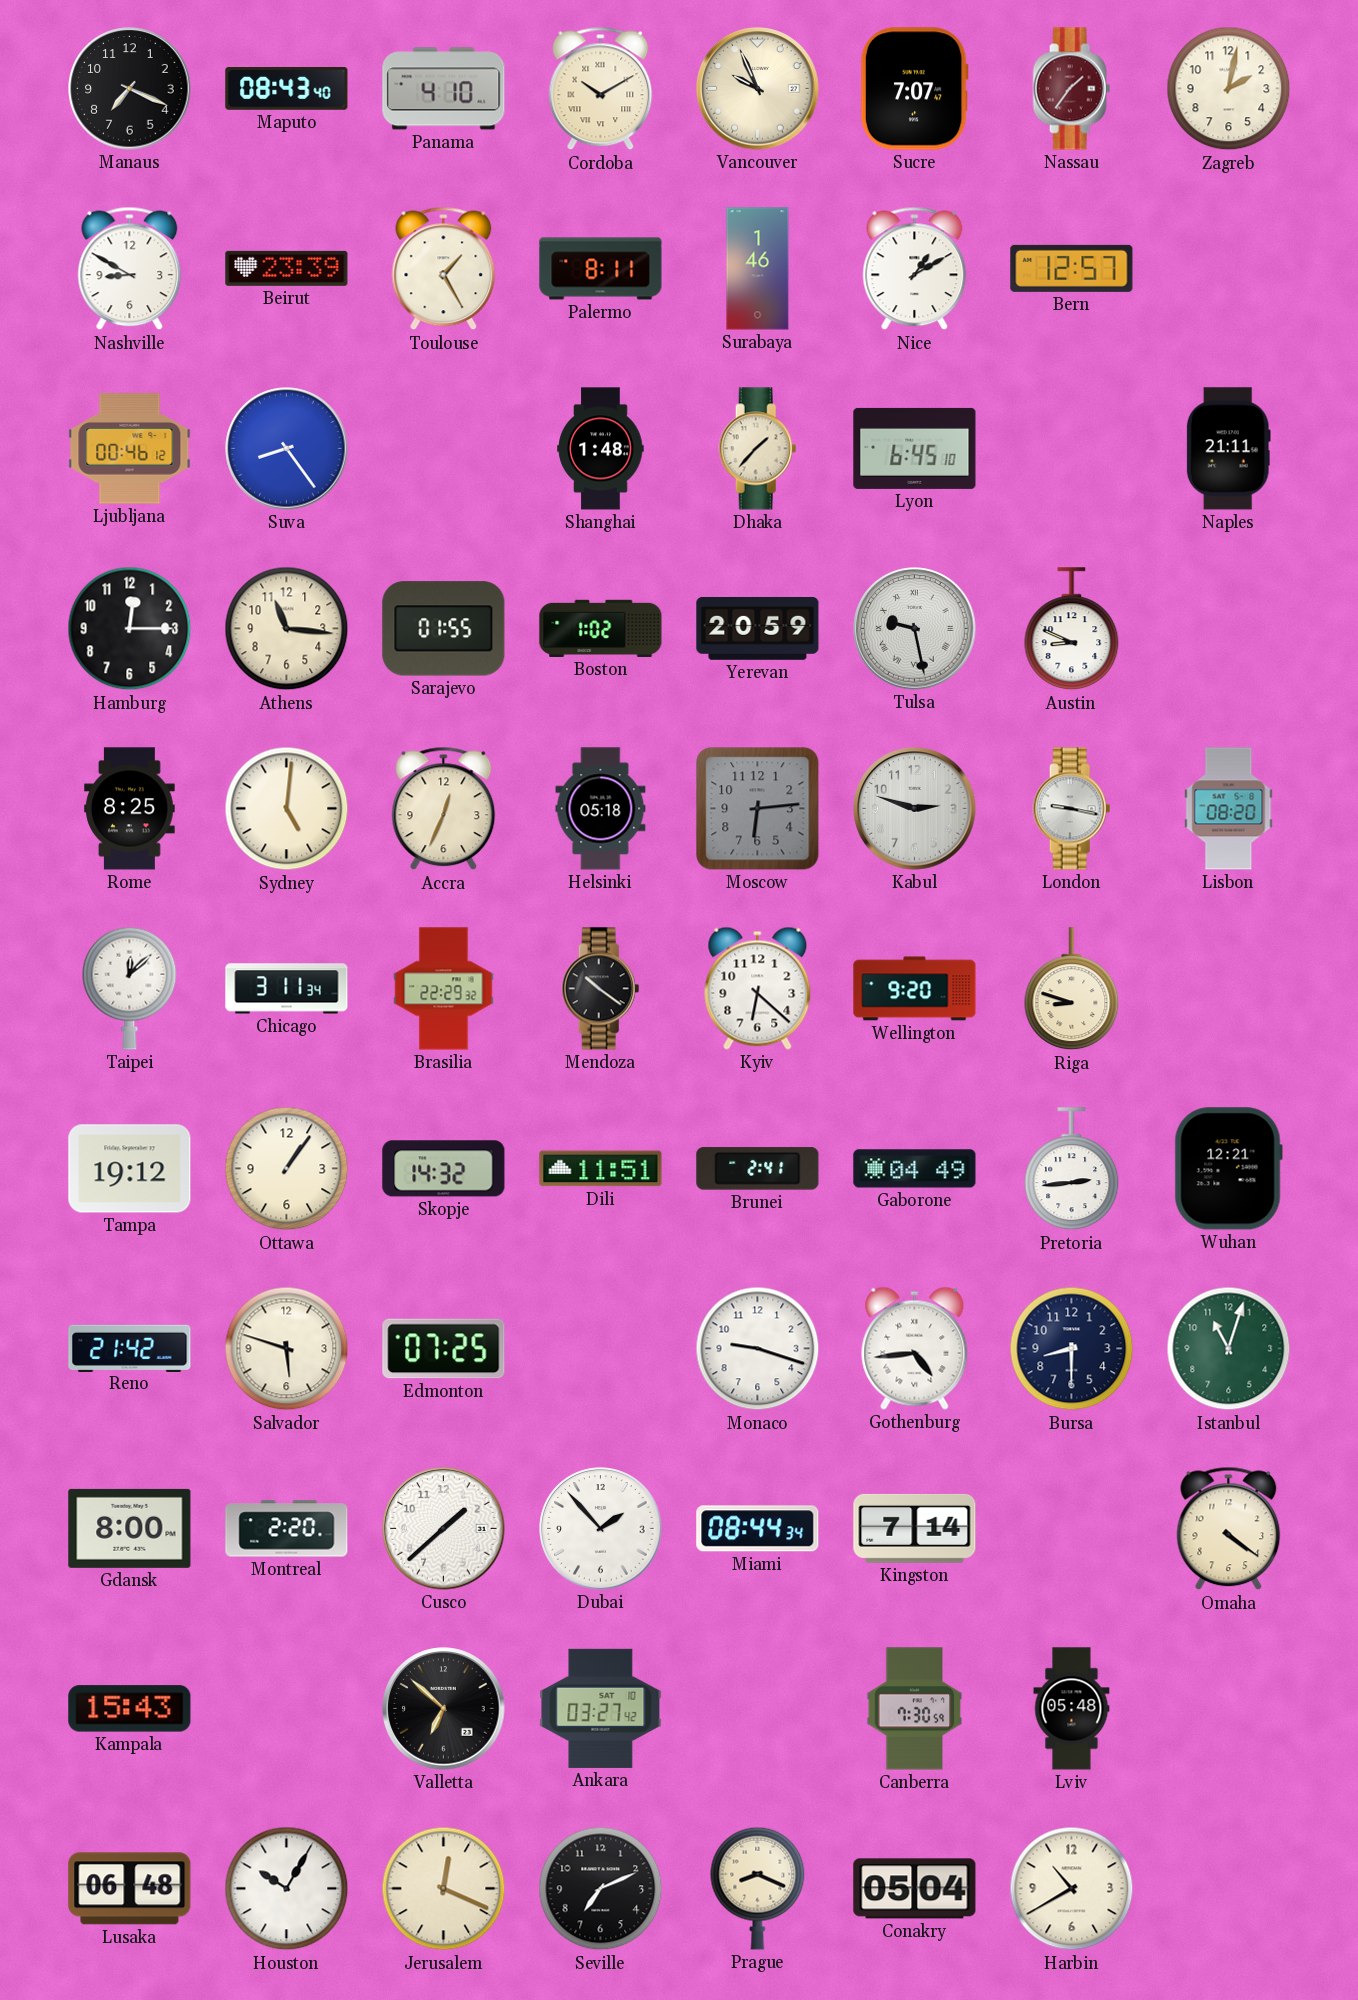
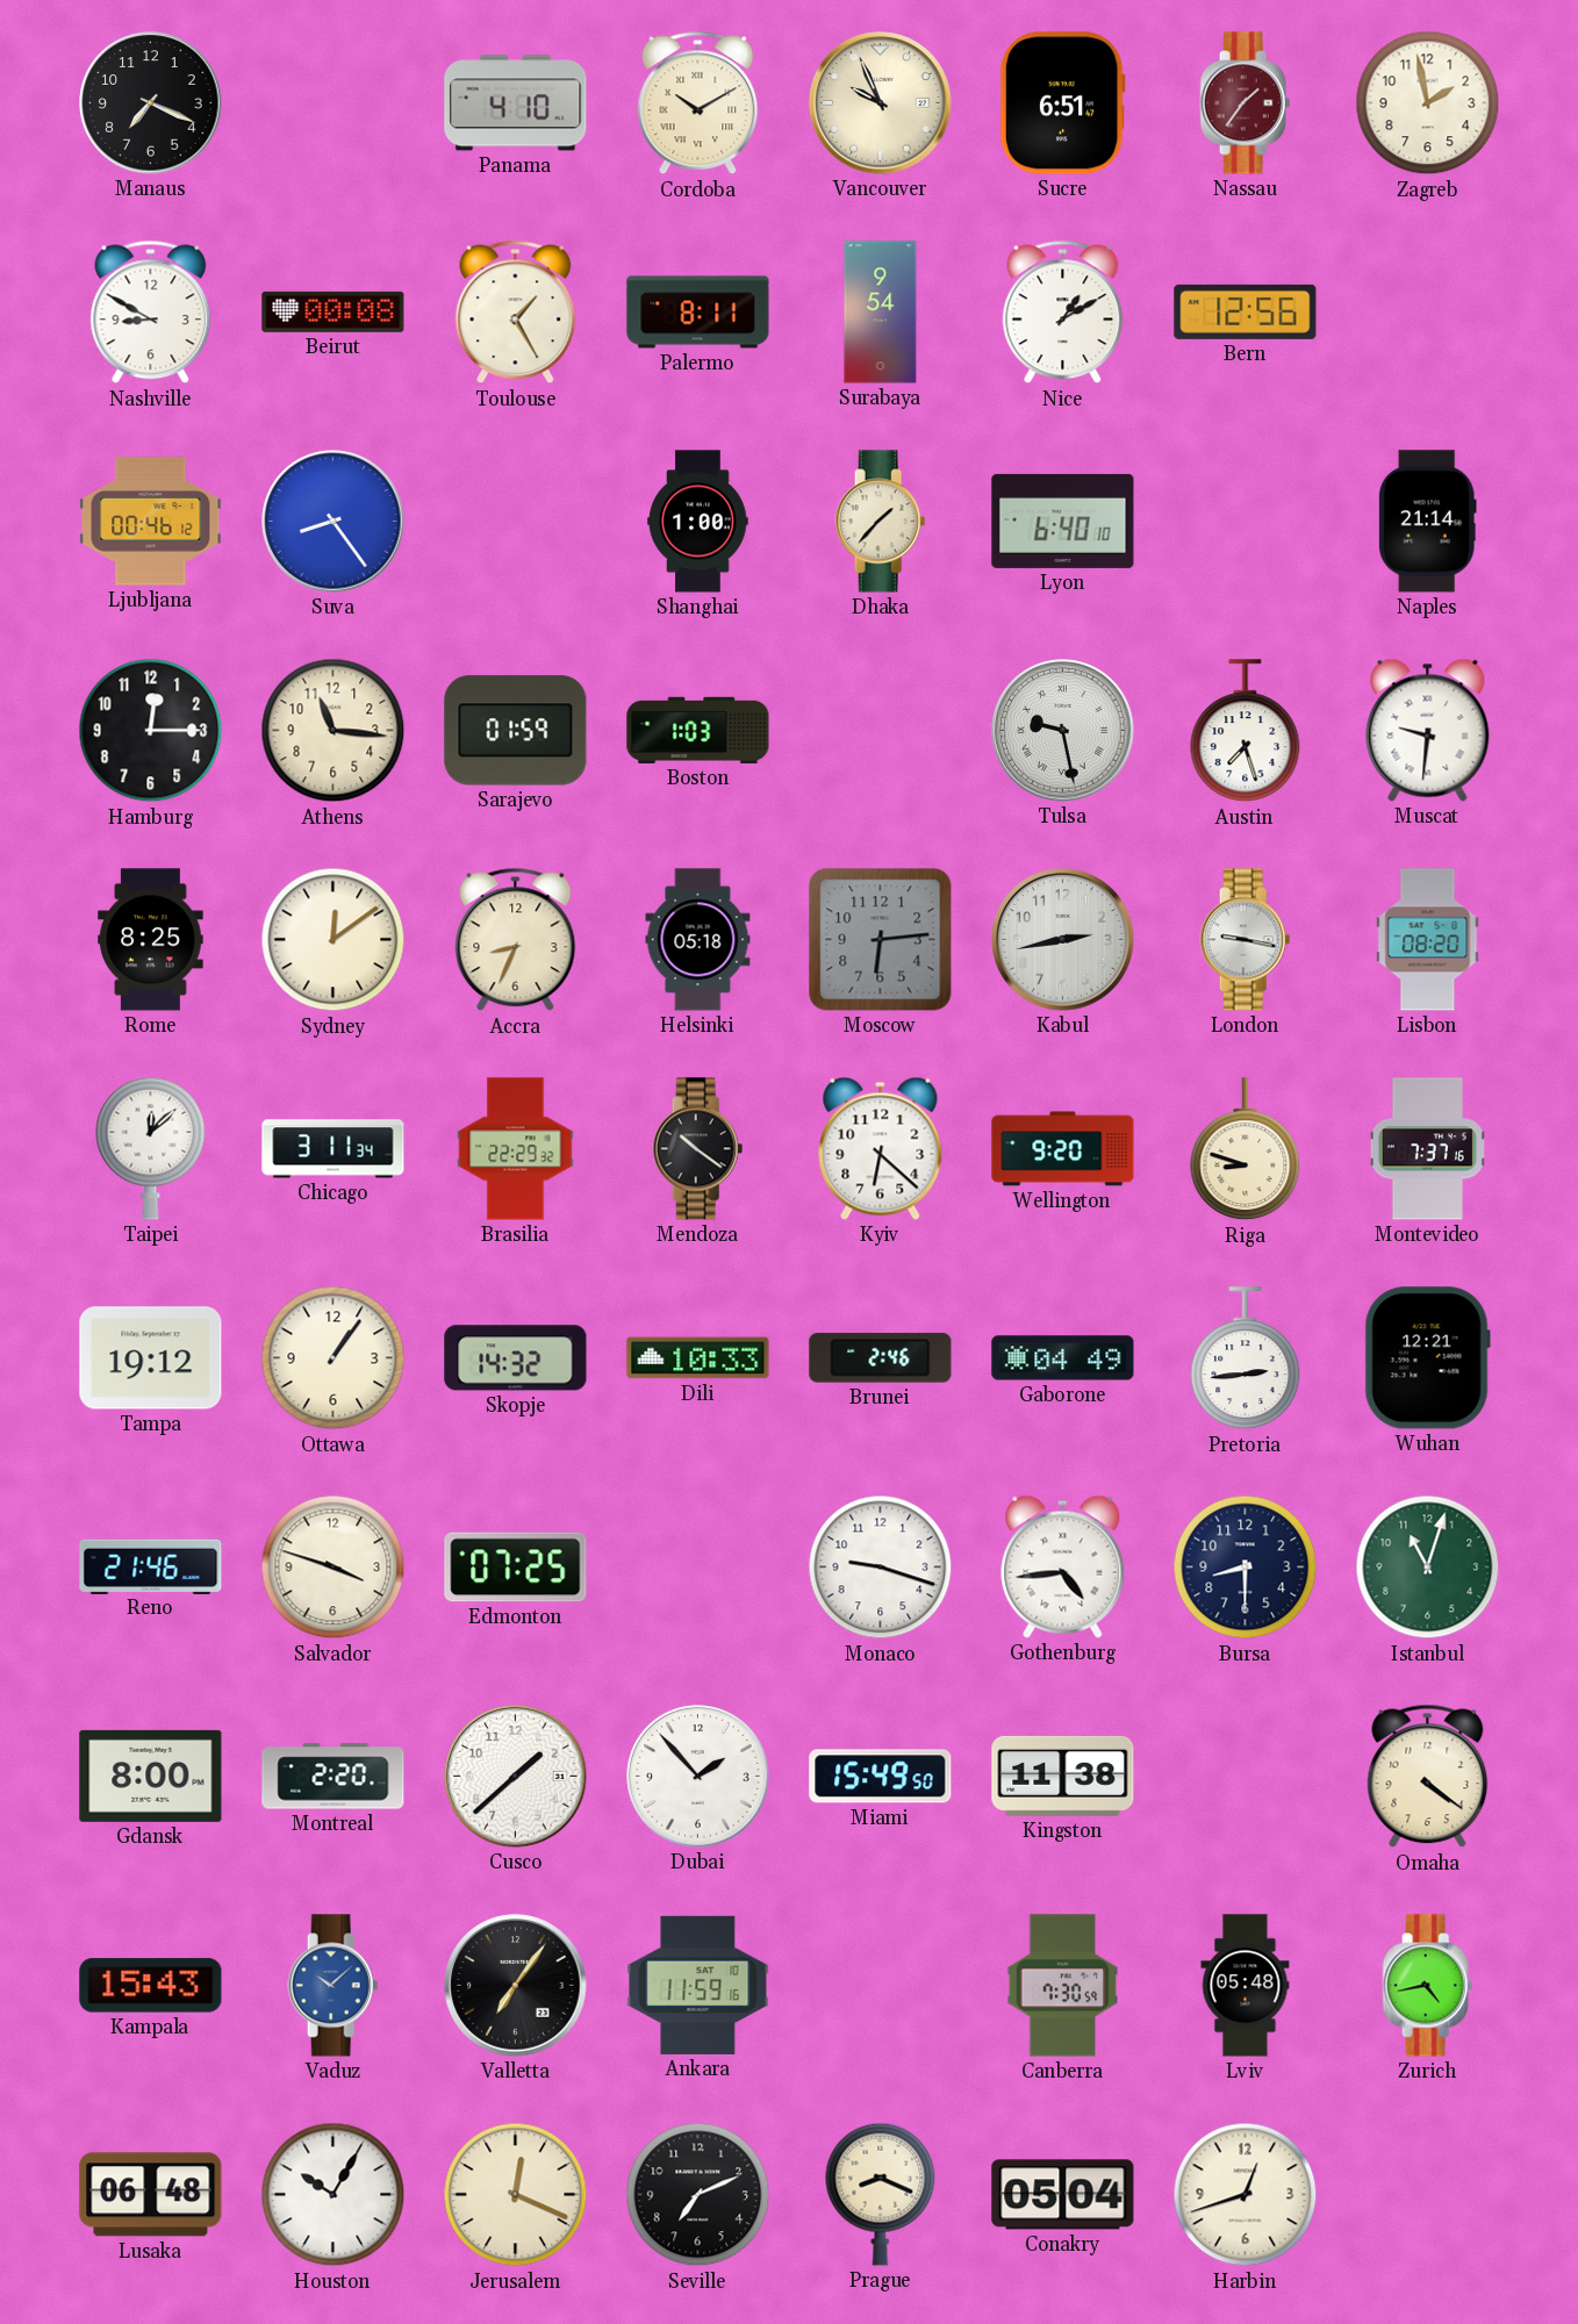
Maputo: 08:43 -> none (287, 89)
Sucre: 7:07 -> 6:51 (1062, 103)
Zagreb: 2:02 -> 1:58 (1428, 103)
Beirut: 23:39 -> 00:08 (333, 311)
Surabaya: 1:46 -> 9:54 (881, 313)
Bern: 12:57 -> 12:56 (1246, 311)
Shanghai: 1:48 -> 1:00 (698, 522)
Lyon: 6:45 -> 6:40 (1063, 521)
Naples: 21:11 -> 21:14 (1427, 522)
Sarajevo: 01:55 -> 01:59 (516, 731)
Boston: 1:02 -> 1:03 (698, 730)
Yerevan: 20:59 -> none (758, 628)
Austin: 8:49 -> 7:27 (1246, 731)
Muscat: none -> 9:31 (1428, 730)
Sydney: 5:01 -> 12:09 (333, 940)
Accra: 12:34 -> 8:34 (516, 940)
Kabul: 2:48 -> 2:43 (1063, 940)
Montevideo: none -> 7:37 (1427, 1149)
Dili: 11:51 -> 10:33 (698, 1358)
Brunei: 2:41 -> 2:46 (881, 1358)
Reno: 21:42 -> 21:46 (151, 1566)
Salvador: 5:48 -> 3:48 (333, 1568)
Miami: 08:44 -> 15:49 (881, 1777)
Kingston: 7:14 -> 11:38 (1063, 1776)
Vaduz: none -> 10:08 (333, 1986)
Valletta: 6:52 -> 7:06 (516, 1986)
Ankara: 03:27 -> 11:59 (698, 1985)
Zurich: none -> 4:43 (1428, 1986)
Harbin: 10:40 -> 12:42 (1246, 2195)
